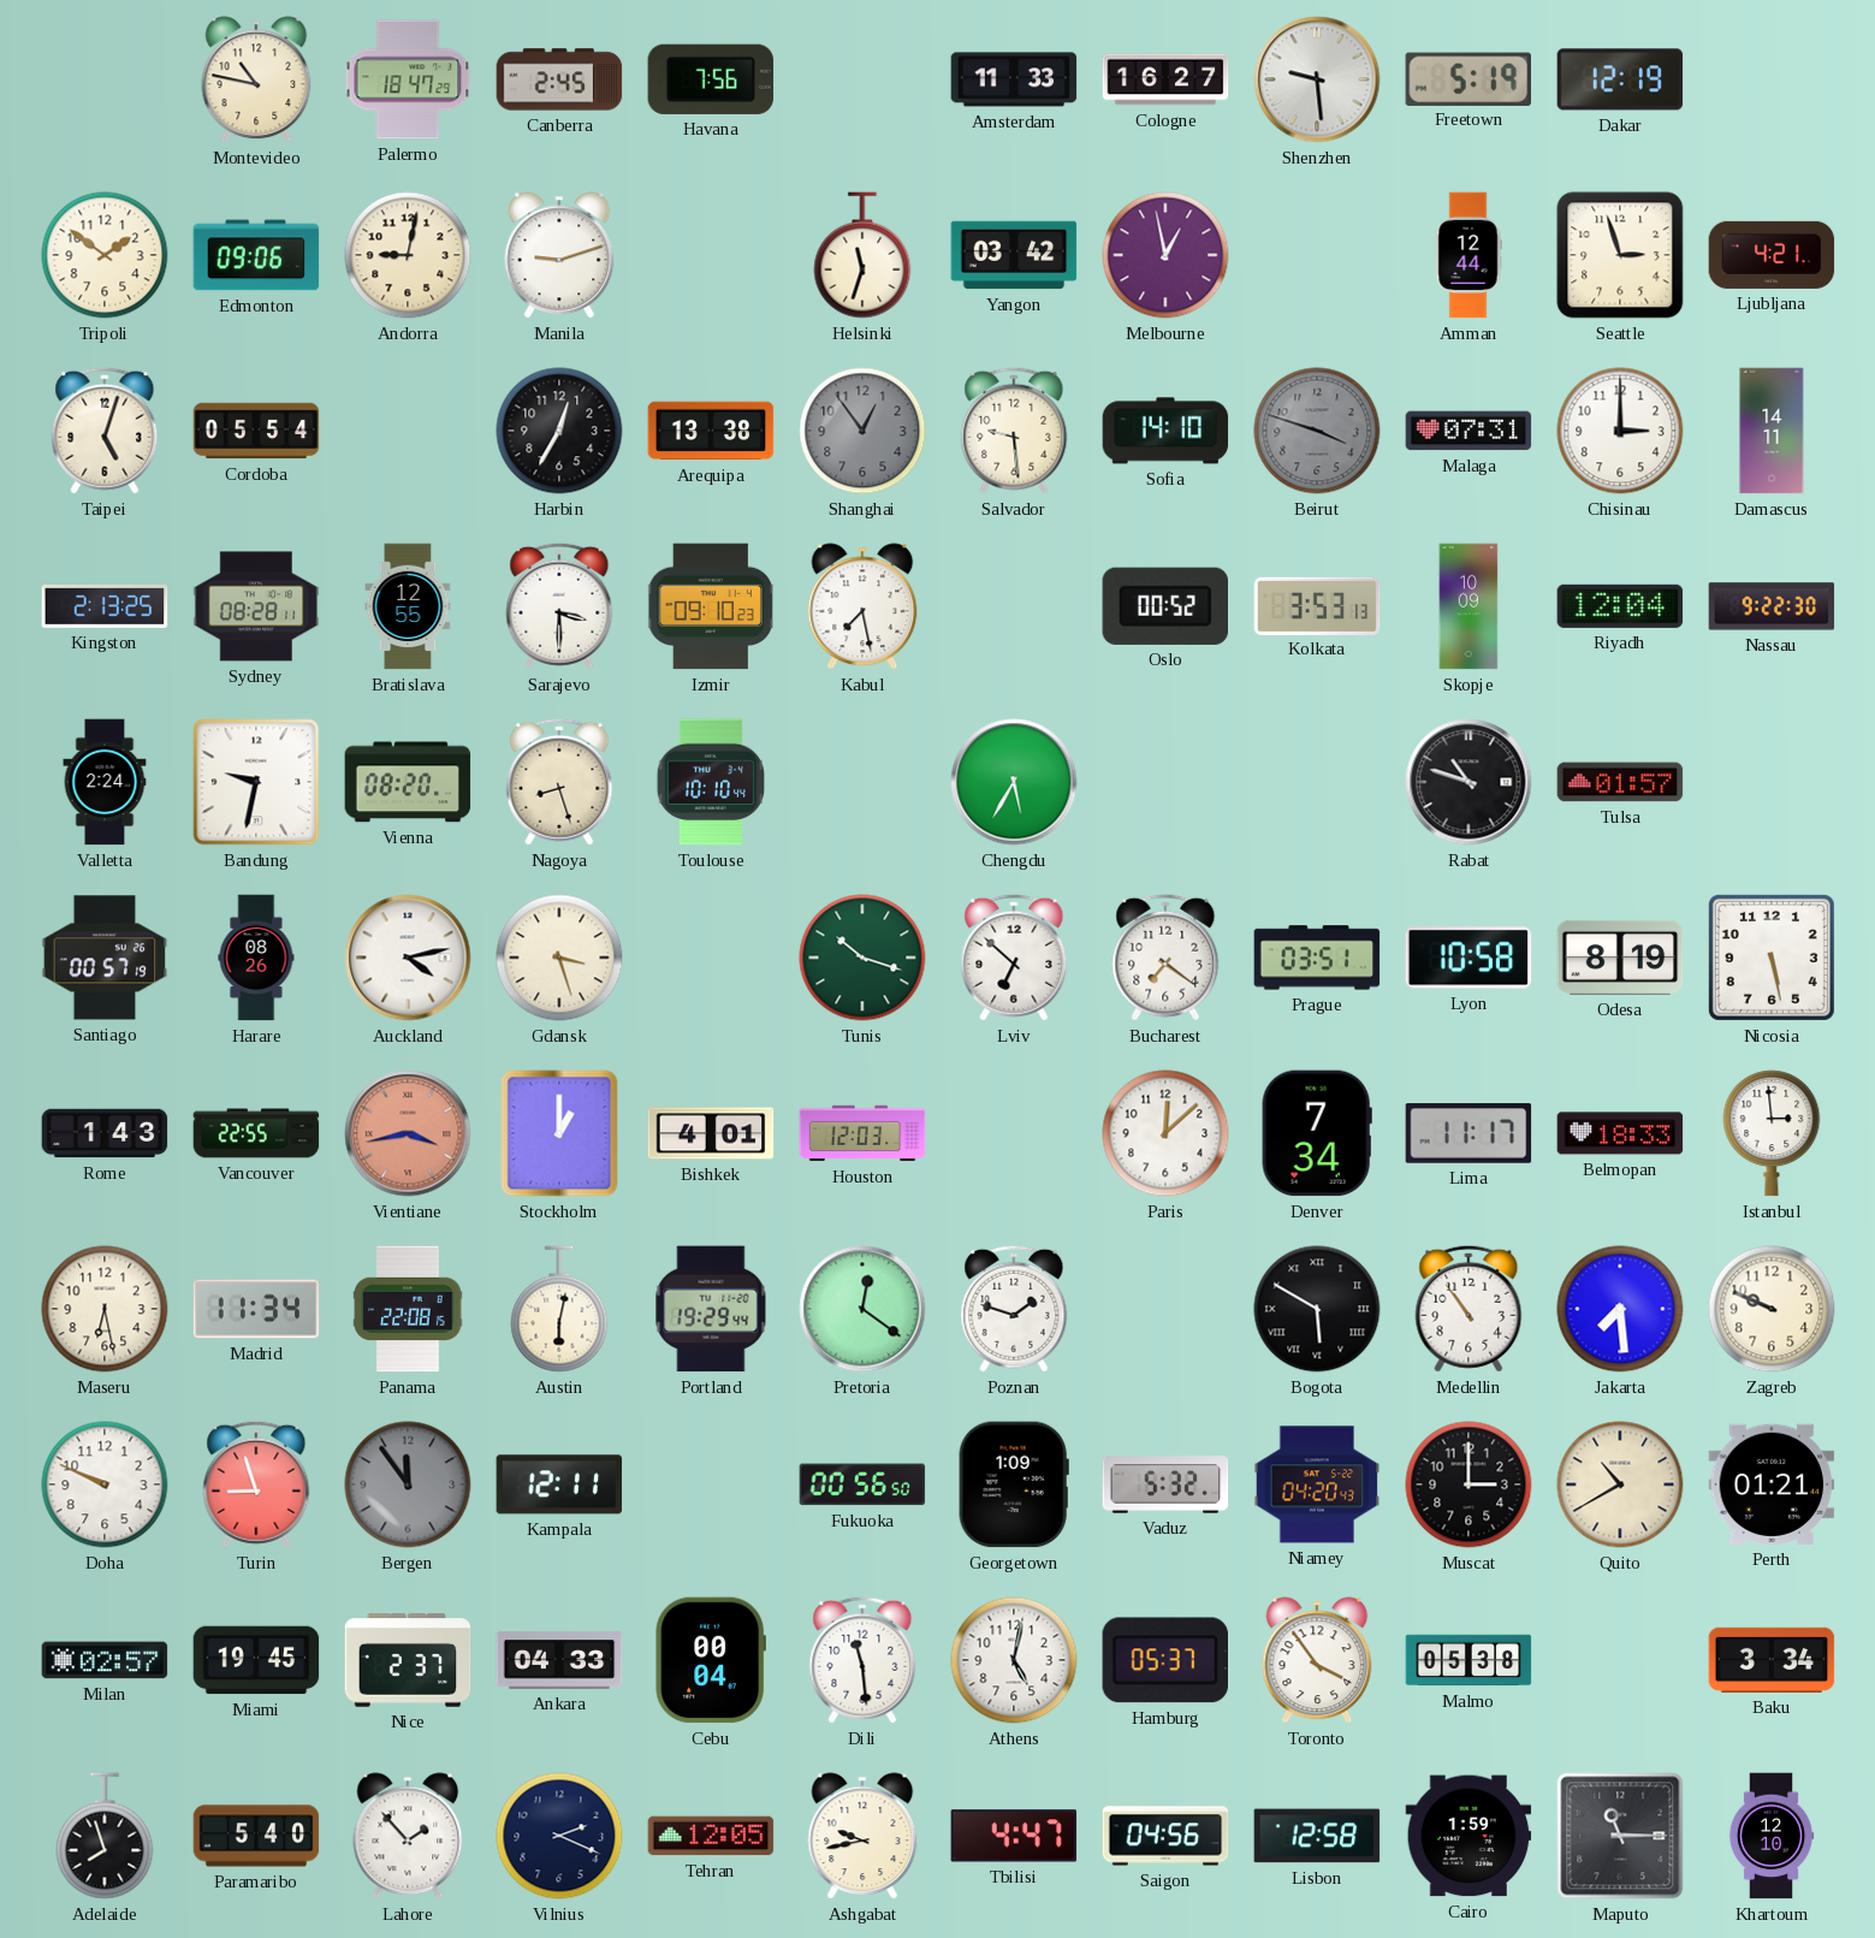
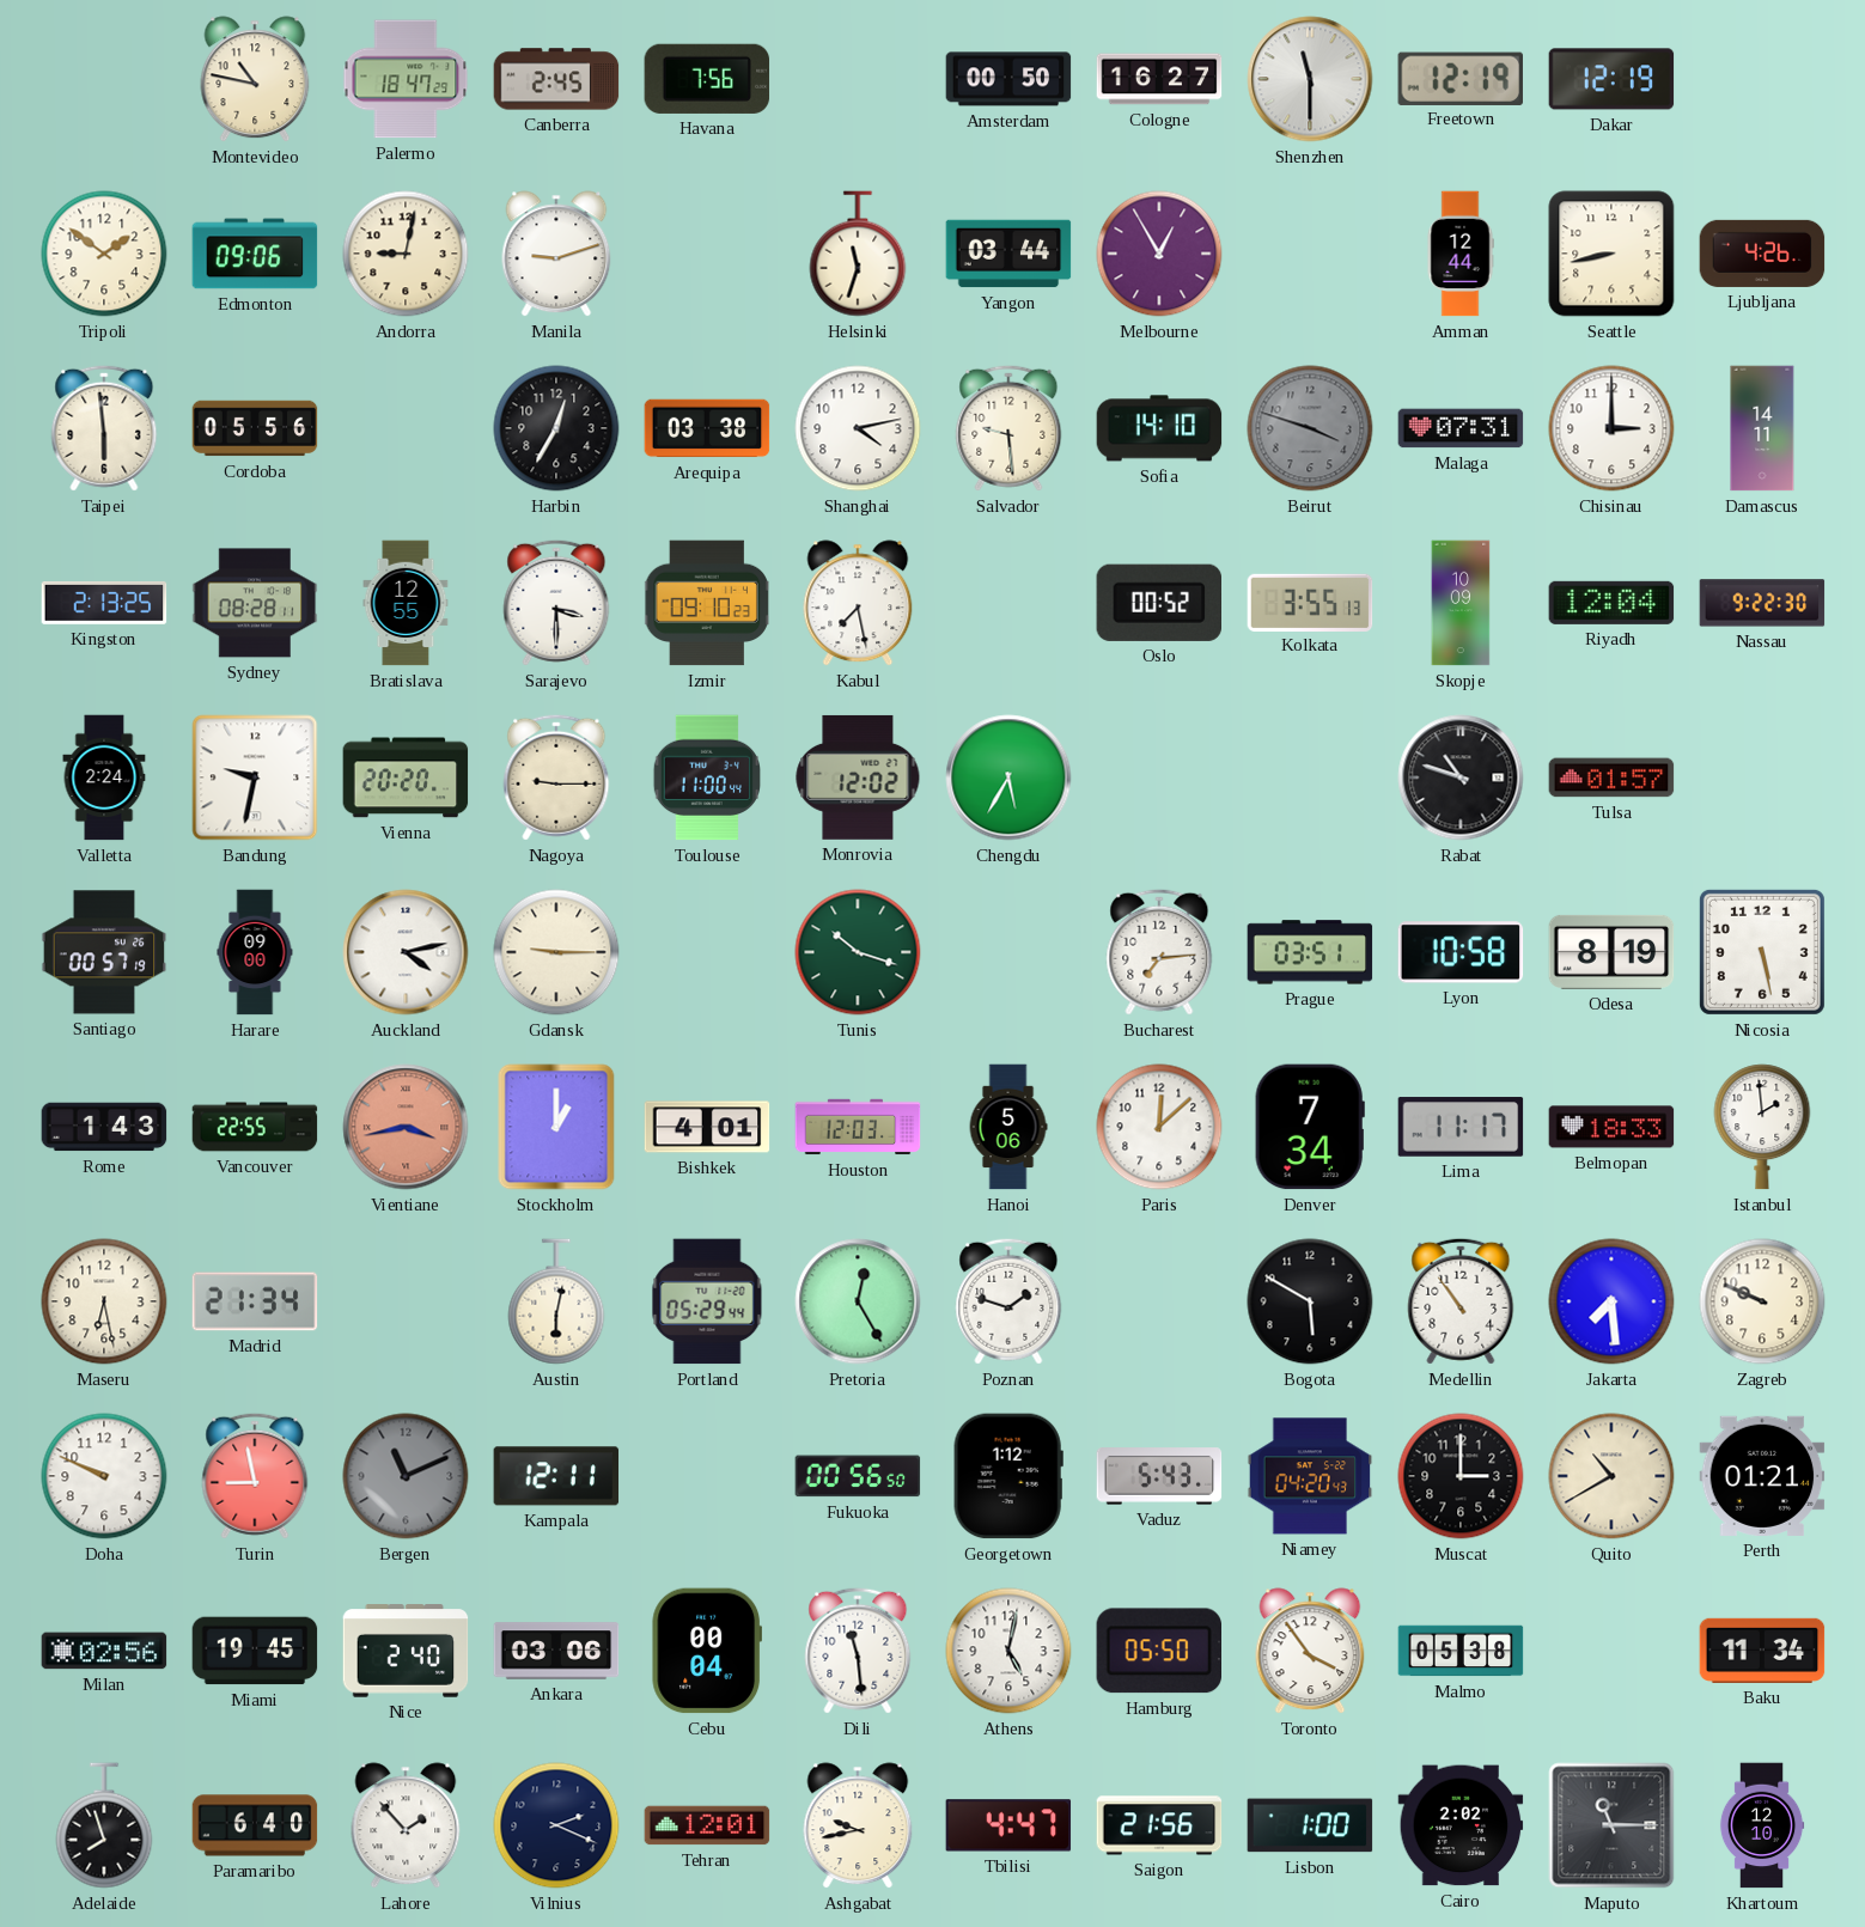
Amsterdam: 11:33 -> 00:50 (1008, 79)
Shenzhen: 9:29 -> 11:30 (1310, 79)
Freetown: 5:19 -> 12:19 (1459, 78)
Yangon: 03:42 -> 03:44 (1008, 254)
Melbourne: 12:58 -> 12:55 (1159, 254)
Seattle: 2:57 -> 8:43 (1611, 254)
Ljubljana: 4:21 -> 4:26 (1762, 254)
Taipei: 5:03 -> 5:59 (104, 428)
Cordoba: 05:54 -> 05:56 (255, 428)
Arequipa: 13:38 -> 03:38 (707, 428)
Shanghai: 12:54 -> 4:13 (858, 428)
Shanghai dial: grey -> white (858, 428)
Kolkata: 3:53 -> 3:55 (1310, 602)
Vienna: 08:20 -> 20:20 (406, 777)
Nagoya: 8:27 -> 9:15 (556, 777)
Toulouse: 10:10 -> 11:00 (706, 777)
Monrovia: none -> 12:02 (858, 777)
Harare: 08:26 -> 09:00 (255, 952)
Gdansk: 3:27 -> 9:15 (556, 952)
Lviv: 6:52 -> none (1014, 958)
Bucharest: 7:21 -> 7:14 (1159, 952)
Hanoi: none -> 5:06 (1008, 1127)
Istanbul: 2:59 -> 1:59 (1762, 1127)
Madrid: 11:34 -> 21:34 (255, 1301)
Panama: 22:08 -> none (408, 1309)
Portland: 19:29 -> 05:29 (707, 1301)
Pretoria: 12:21 -> 12:25 (858, 1301)
Bogota numerals: Roman -> Arabic (1310, 1301)
Turin: 8:57 -> 8:58 (255, 1476)
Bergen: 11:54 -> 11:11 (406, 1476)
Georgetown: 1:09 -> 1:12 (1008, 1476)
Vaduz: 5:32 -> 5:43 (1159, 1476)
Milan: 02:57 -> 02:56 (104, 1651)
Nice: 2:37 -> 2:40 (406, 1651)
Ankara: 04:33 -> 03:06 (556, 1651)
Hamburg: 05:37 -> 05:50 (1158, 1651)
Baku: 3:34 -> 11:34 (1762, 1651)
Paramaribo: 5:40 -> 6:40 (255, 1825)
Tehran: 12:05 -> 12:01 (707, 1825)
Saigon: 04:56 -> 21:56 (1159, 1825)
Lisbon: 12:58 -> 1:00 (1310, 1825)
Cairo: 1:59 -> 2:02 (1461, 1825)
